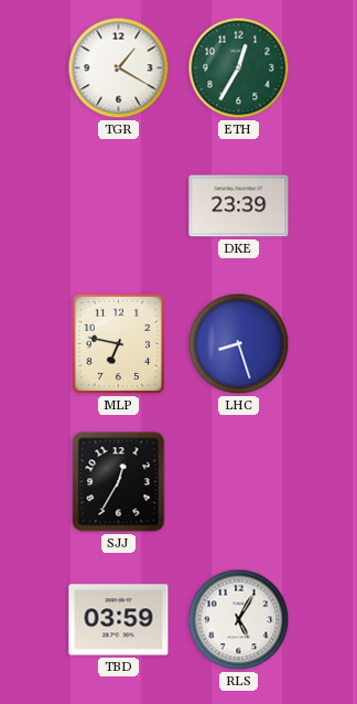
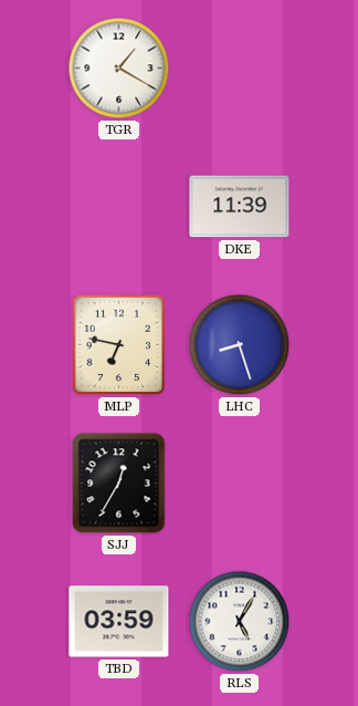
ETH: 12:35 -> none (239, 68)
DKE: 23:39 -> 11:39 (240, 207)
